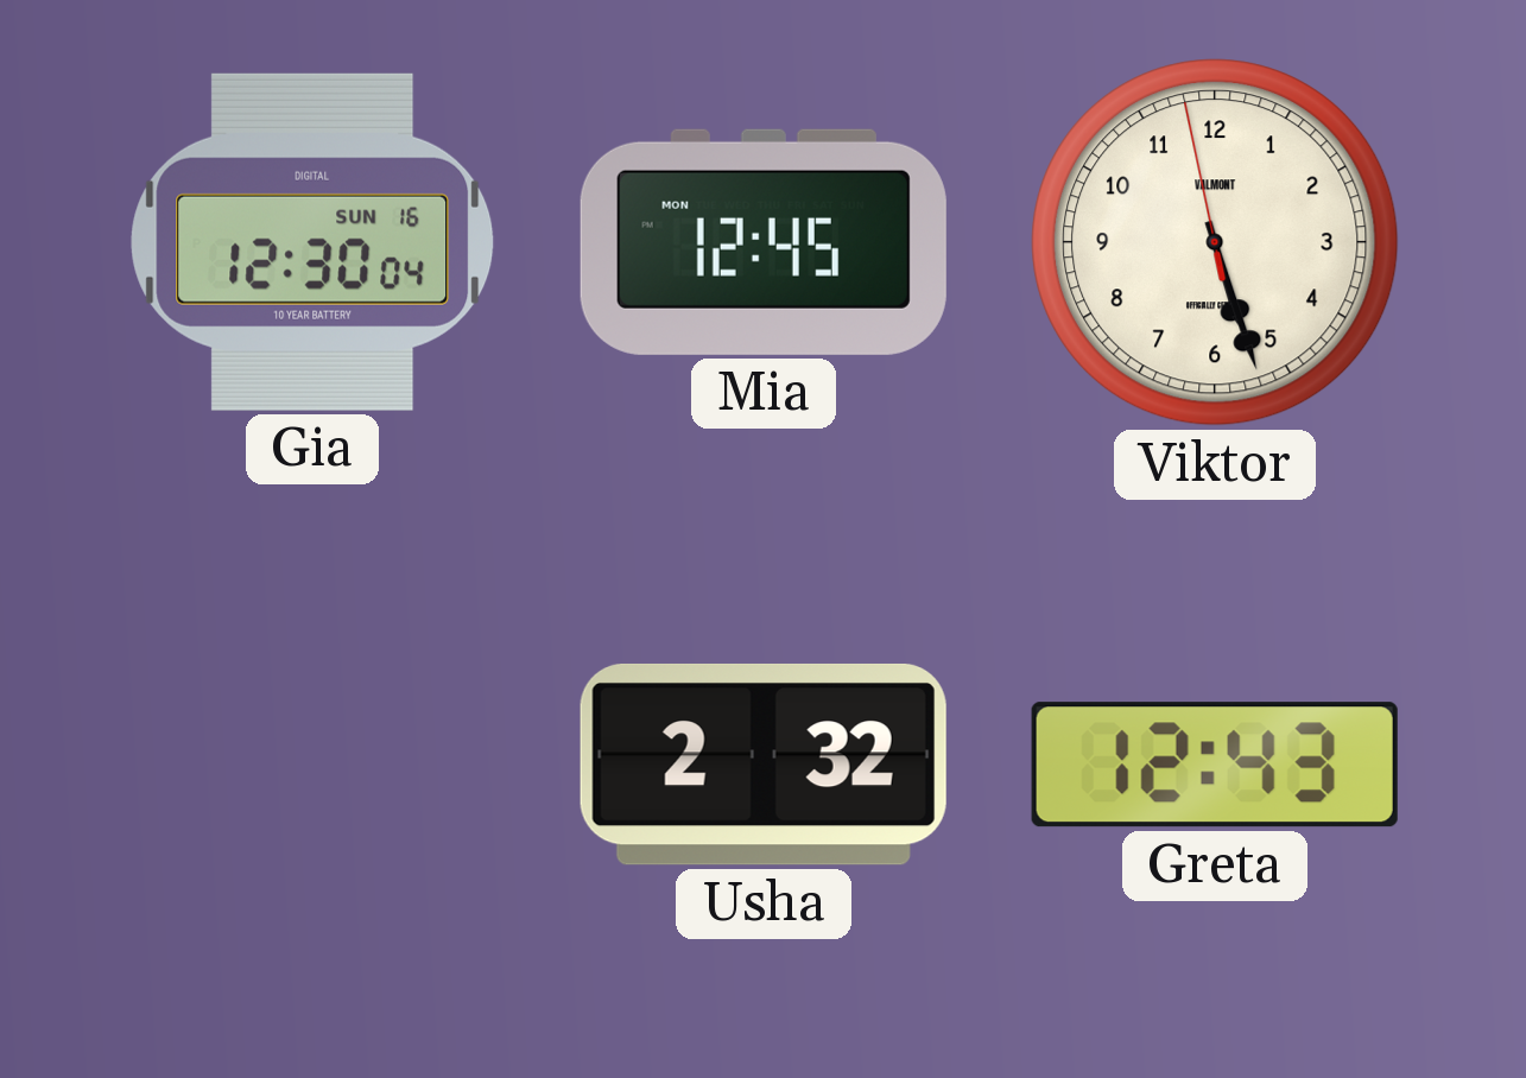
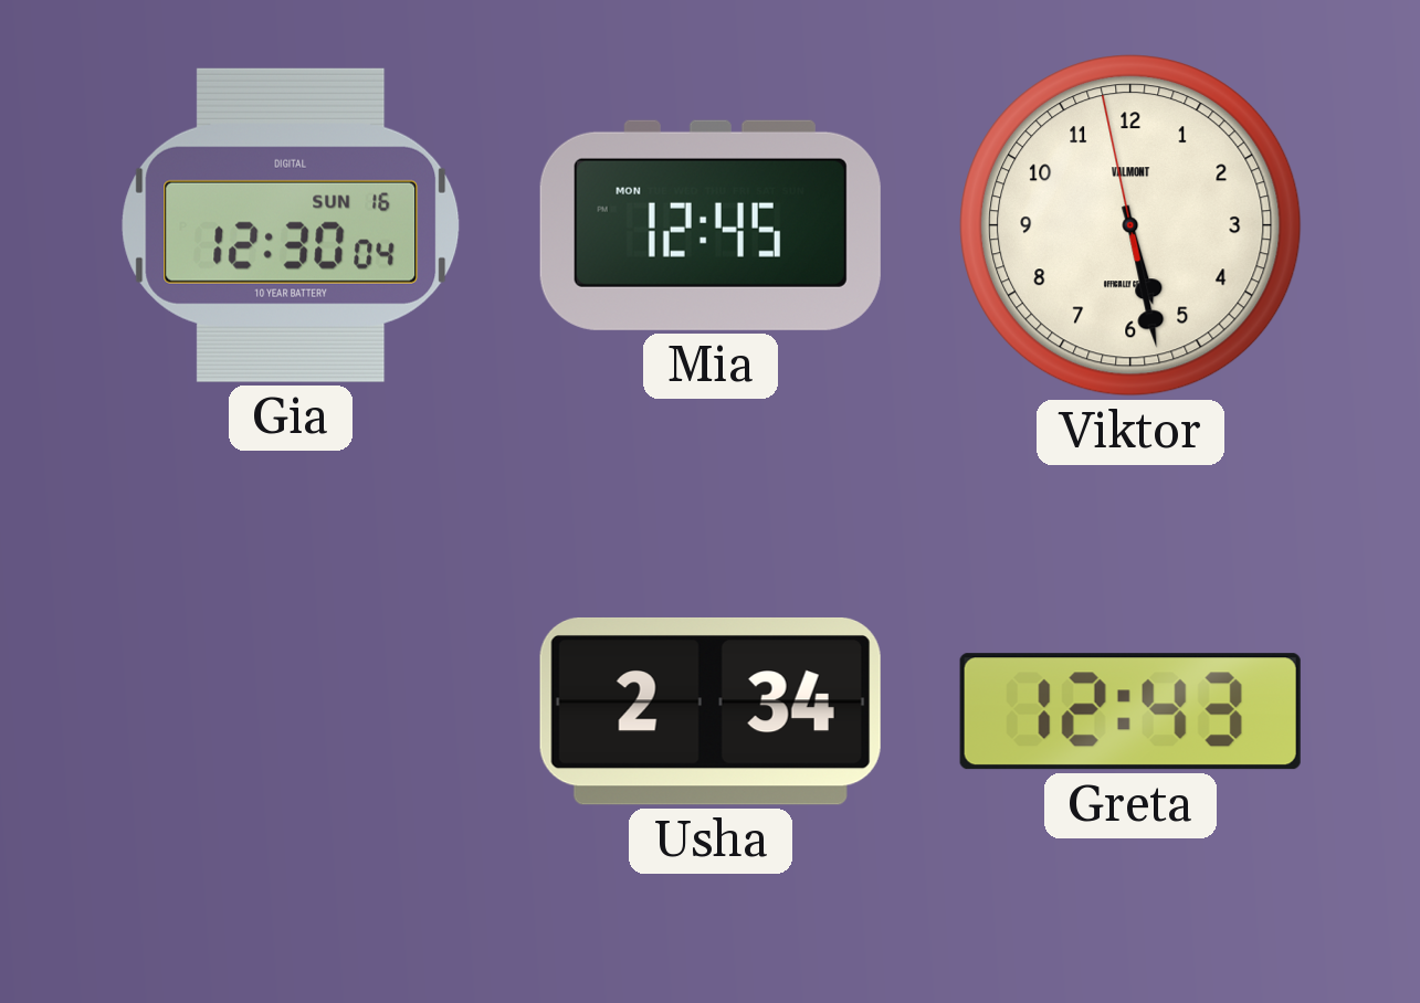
Viktor: 5:26 -> 5:27 (1130, 225)
Usha: 2:32 -> 2:34 (711, 711)
